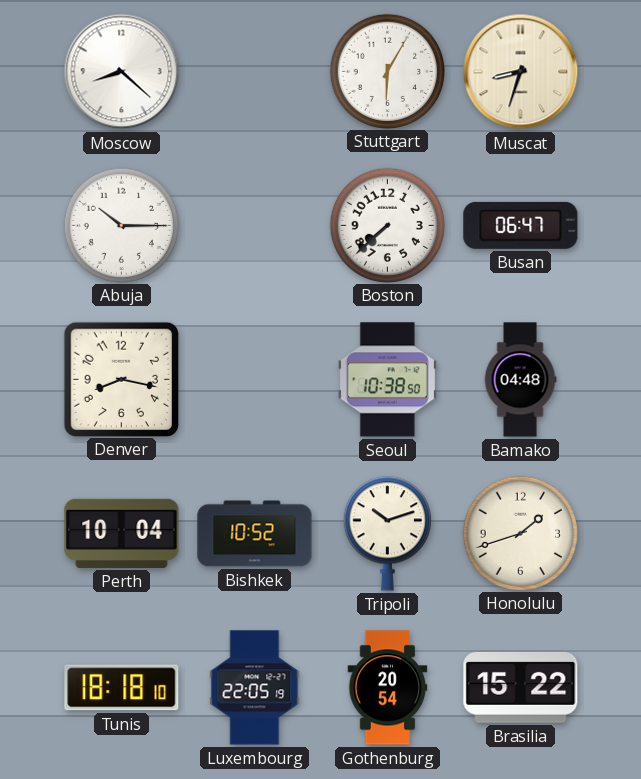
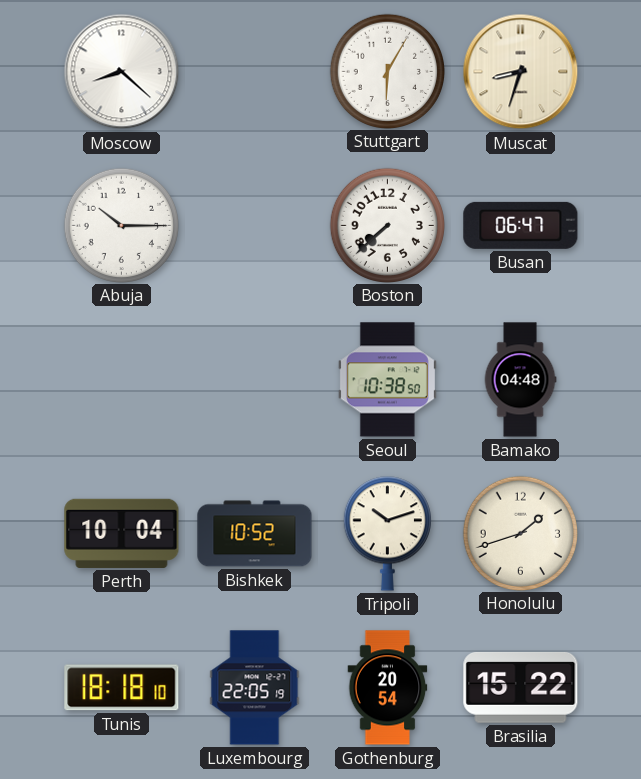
Denver: 8:17 -> none (121, 379)
